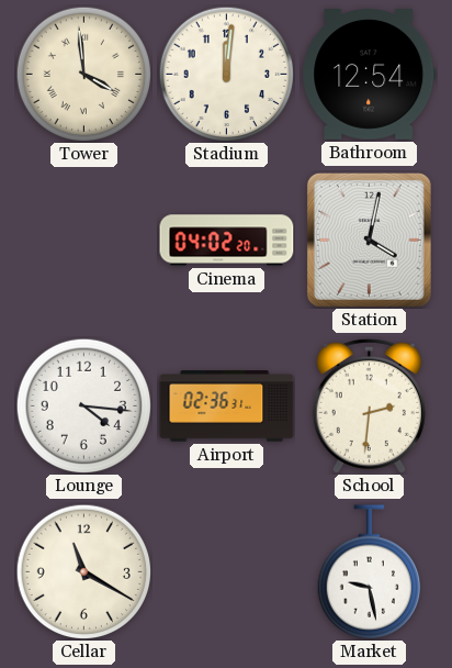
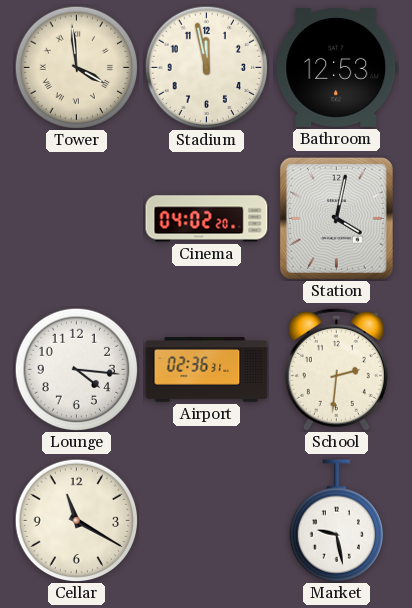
Stadium: 12:01 -> 11:58 (206, 67)
Bathroom: 12:54 -> 12:53 (337, 68)
